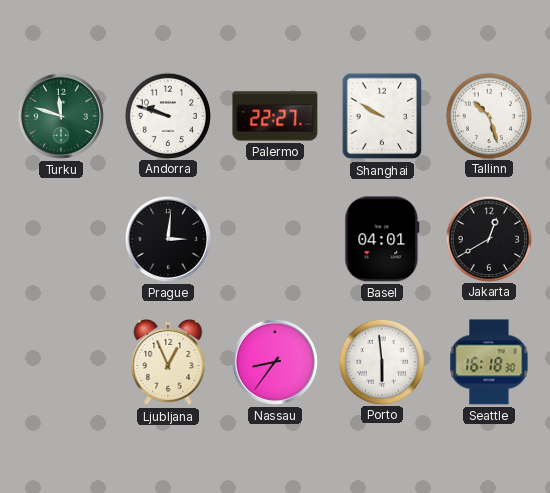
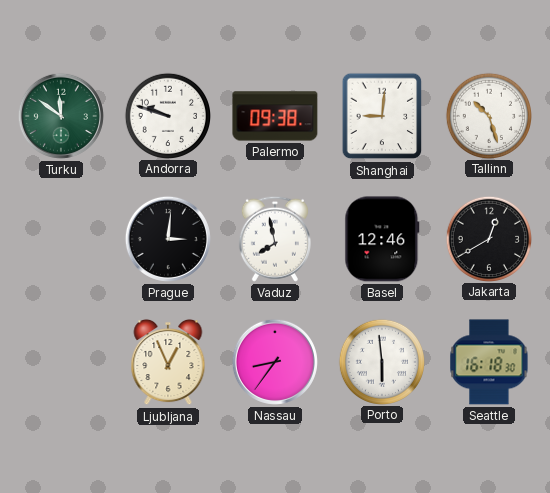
Turku: 11:48 -> 11:51 (61, 116)
Palermo: 22:27 -> 09:38 (275, 116)
Shanghai: 9:50 -> 9:01 (382, 116)
Vaduz: none -> 7:58 (275, 239)
Basel: 04:01 -> 12:46 (382, 239)
